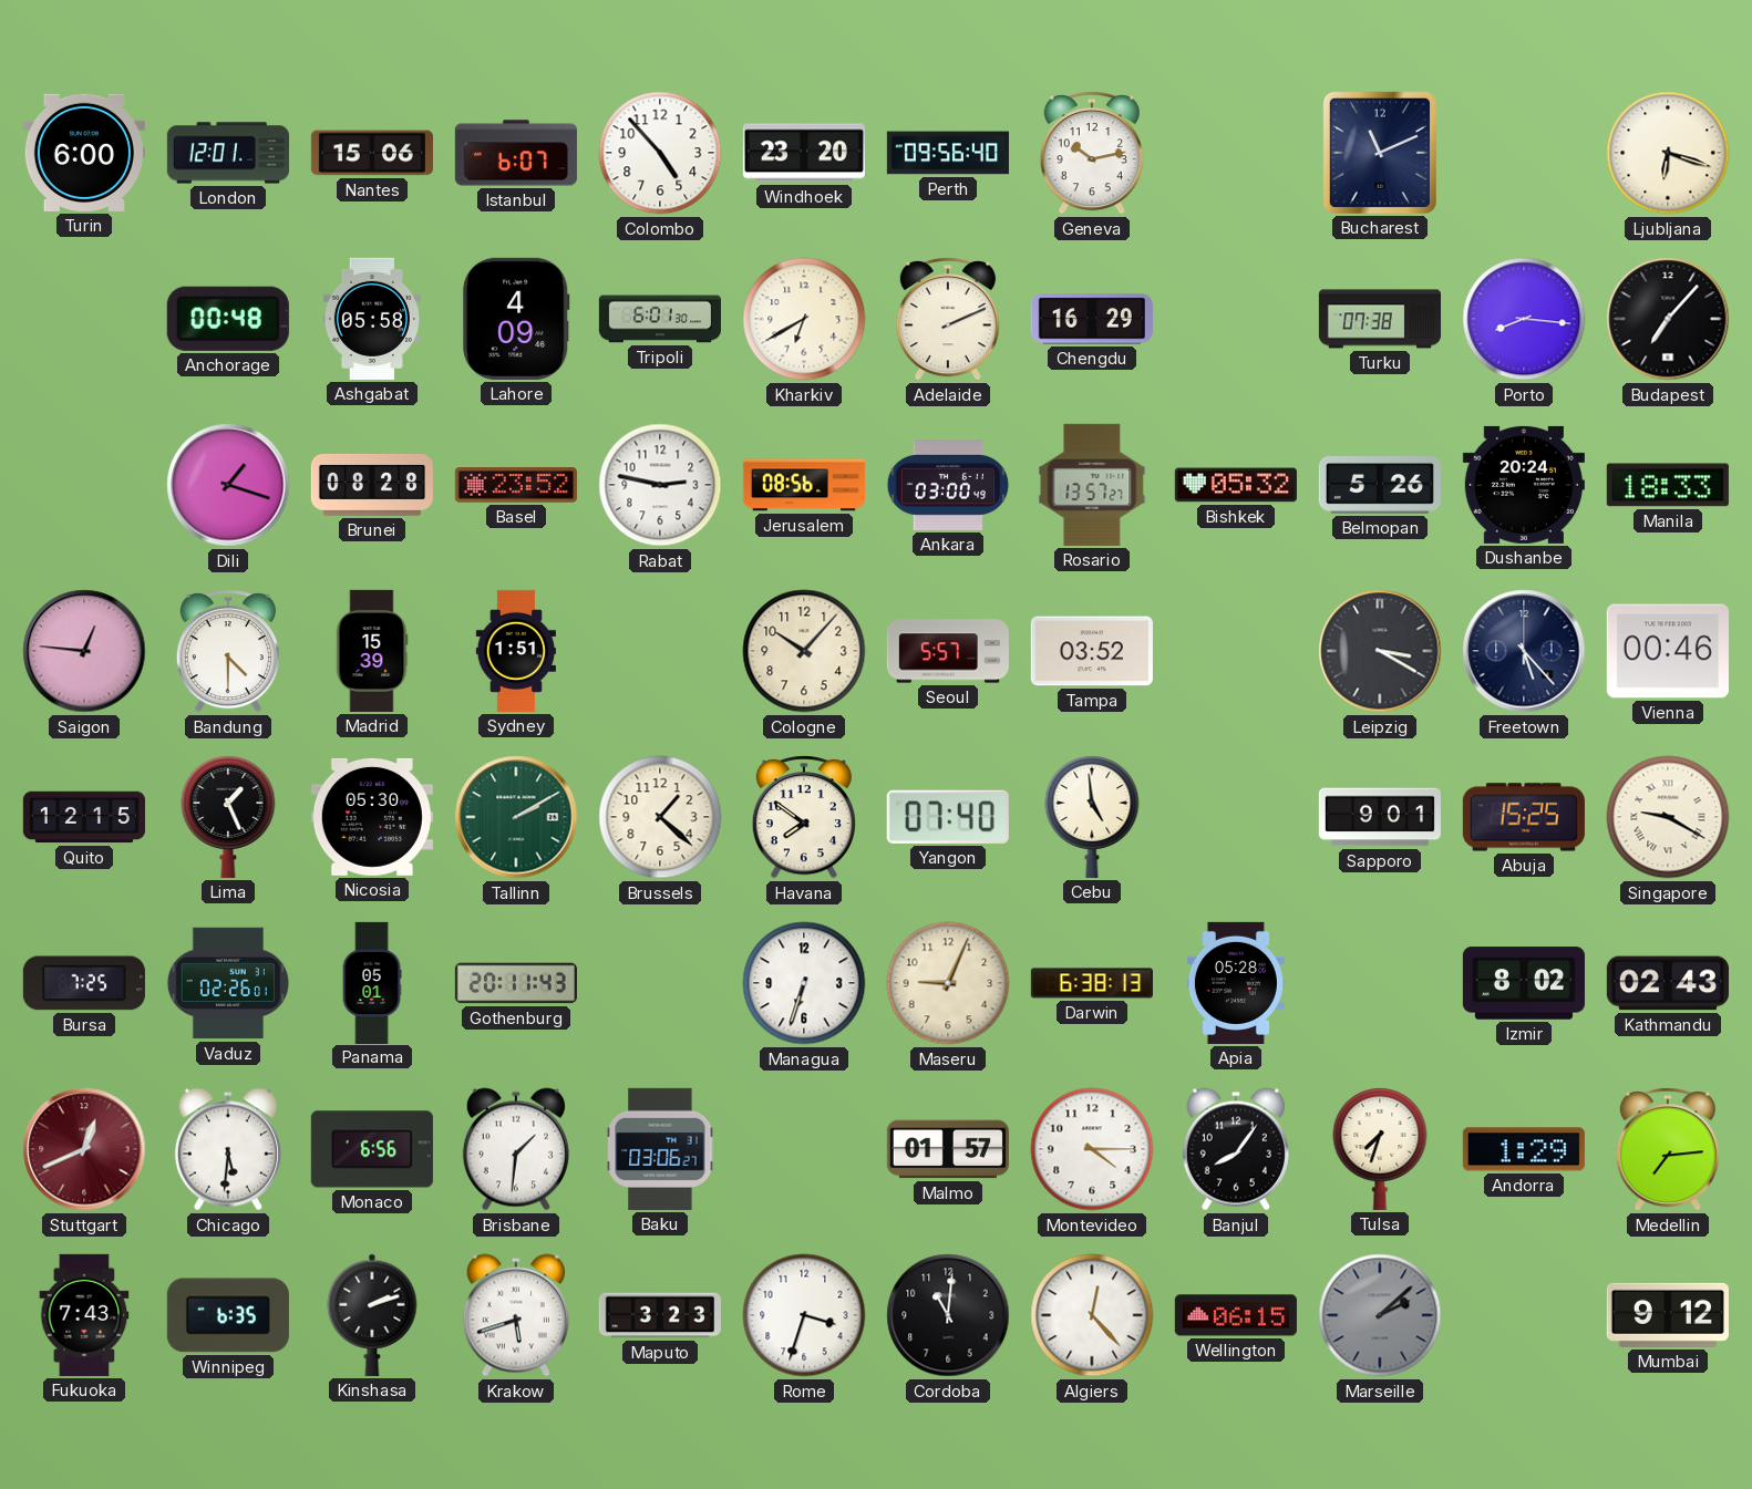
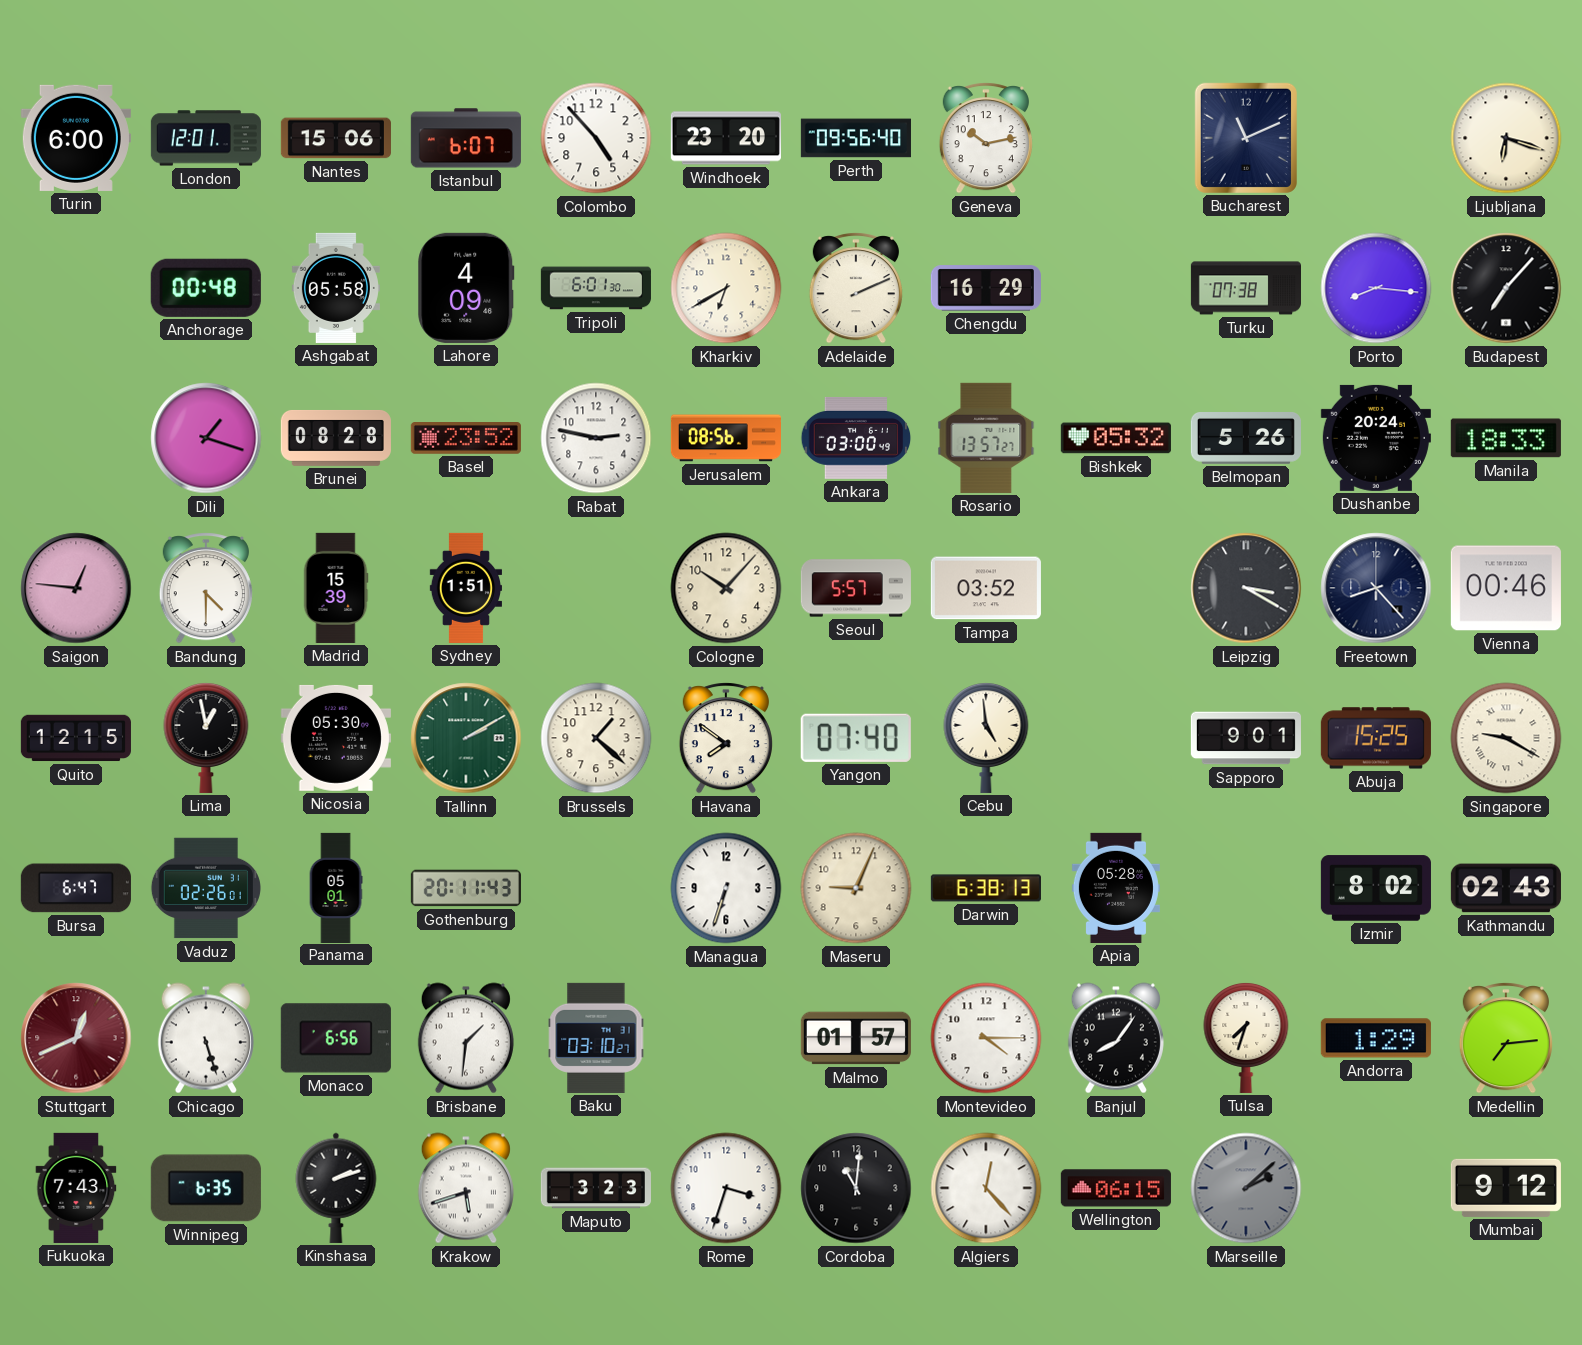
Freetown: 5:23 -> 8:23 (1376, 588)
Lima: 1:26 -> 12:58 (206, 737)
Bursa: 7:25 -> 6:47 (76, 888)
Chicago: 5:31 -> 5:27 (206, 1038)
Baku: 03:06 -> 03:10 (596, 1038)
